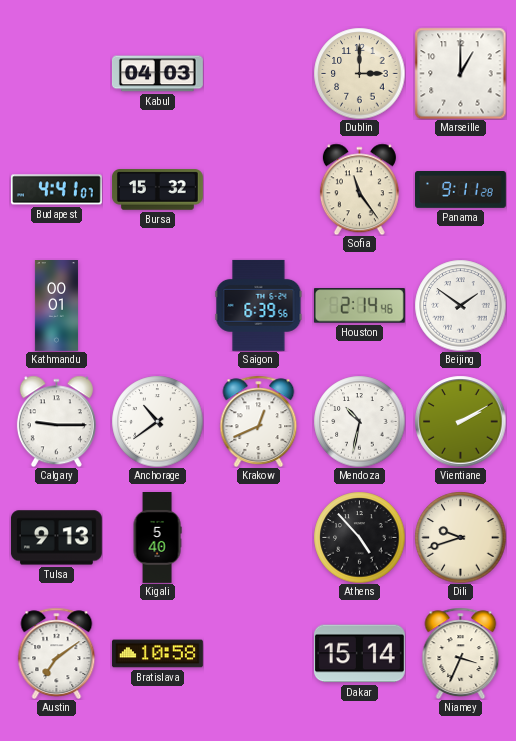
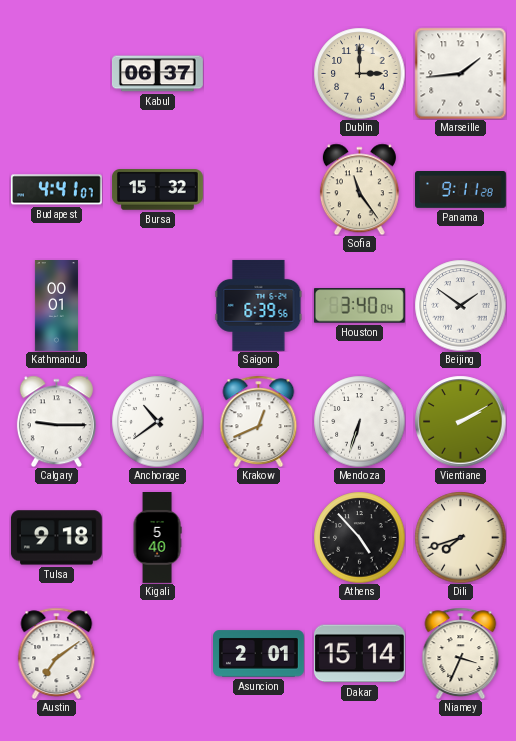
Kabul: 04:03 -> 06:37 (158, 74)
Marseille: 1:00 -> 1:44 (460, 73)
Houston: 2:14 -> 3:40 (359, 306)
Mendoza: 10:32 -> 6:33 (359, 421)
Tulsa: 9:13 -> 9:18 (56, 538)
Dili: 9:42 -> 7:42 (460, 537)
Bratislava: 10:58 -> none (158, 654)
Asuncion: none -> 2:01 (259, 654)
